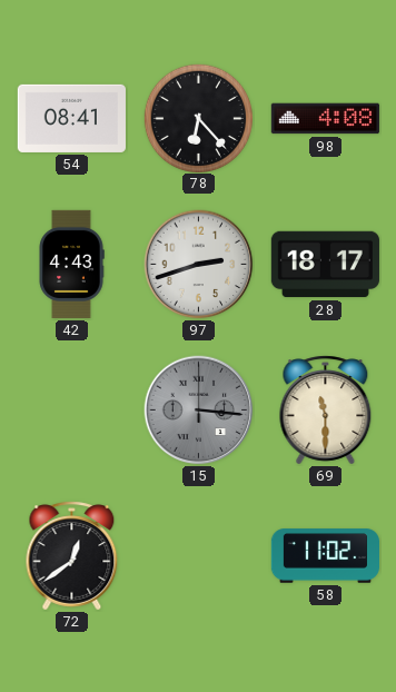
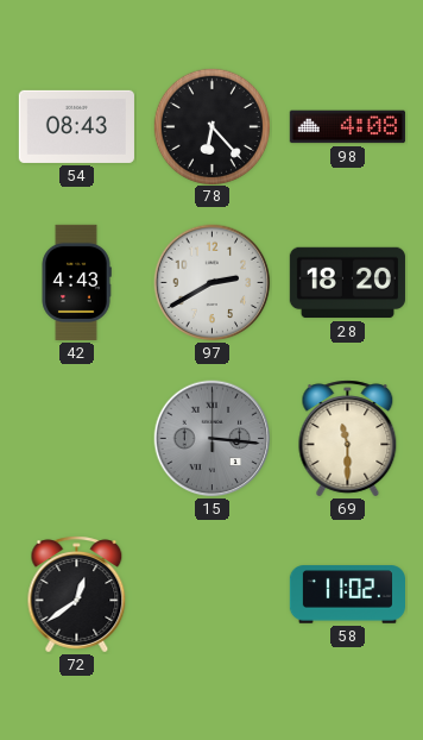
54: 08:41 -> 08:43 (76, 126)
97: 2:42 -> 2:40 (213, 283)
28: 18:17 -> 18:20 (347, 283)
